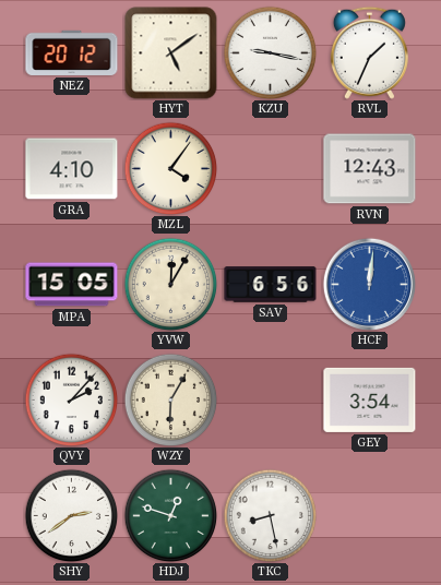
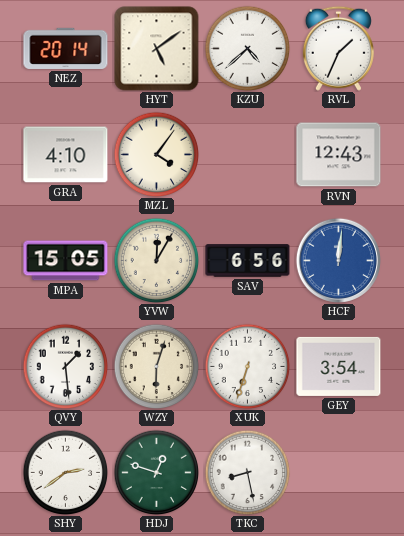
NEZ: 20:12 -> 20:14 (66, 48)
KZU: 9:17 -> 4:38 (247, 48)
QVY: 2:07 -> 1:29 (65, 366)
WZY: 6:05 -> 6:03 (156, 366)
XUK: none -> 6:33 (247, 366)
